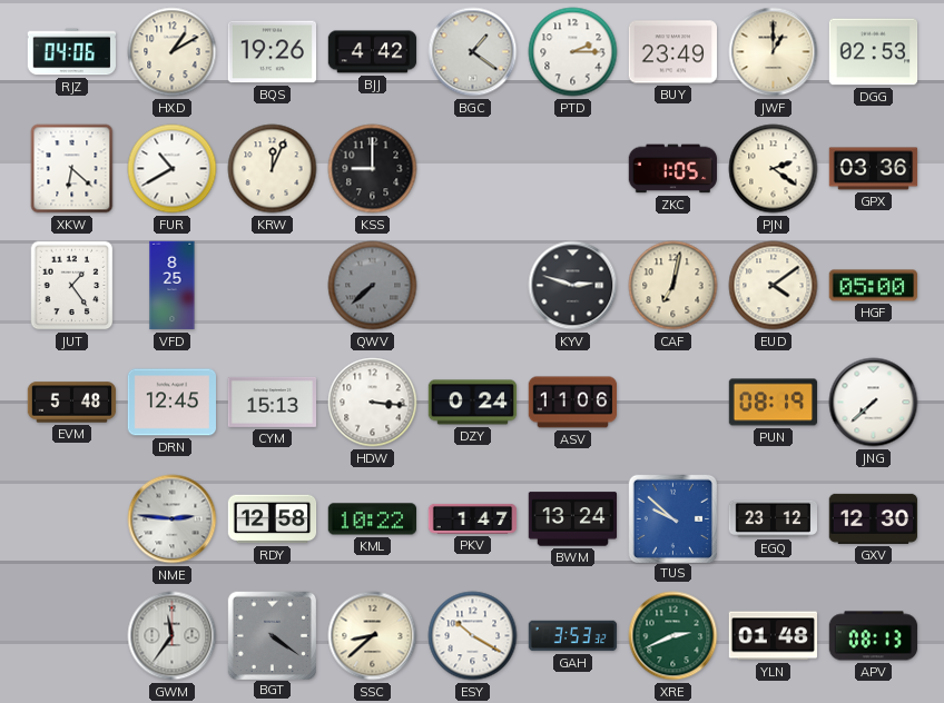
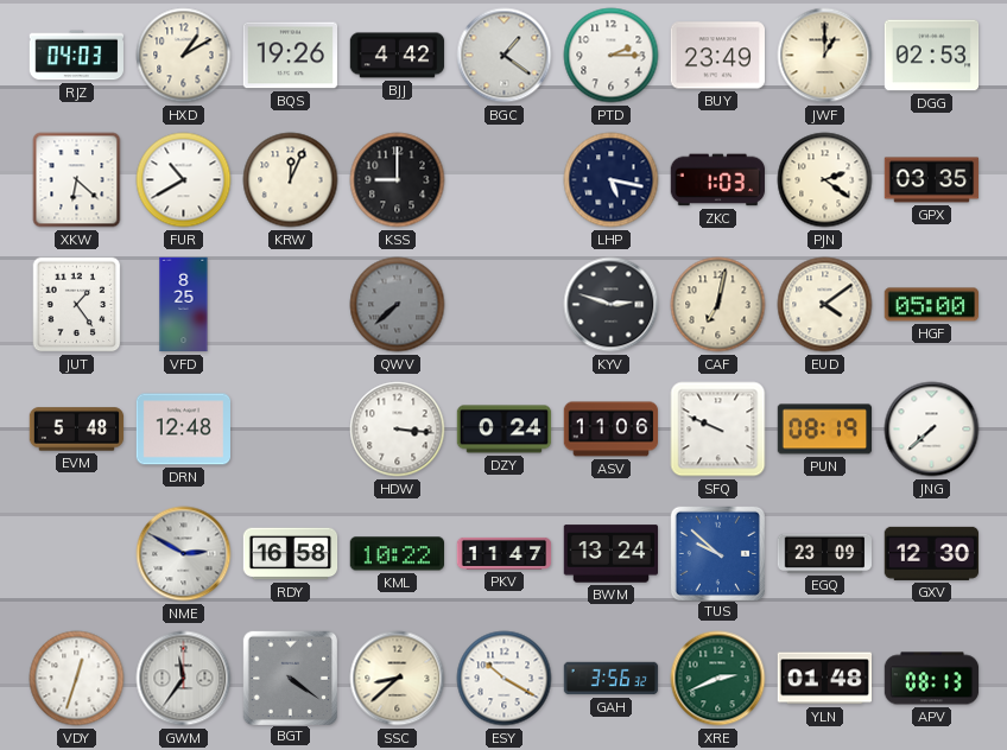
RJZ: 04:06 -> 04:03 (76, 56)
LHP: none -> 5:17 (612, 180)
ZKC: 1:05 -> 1:03 (717, 180)
GPX: 03:36 -> 03:35 (932, 180)
DRN: 12:45 -> 12:48 (184, 430)
CYM: 15:13 -> none (273, 402)
SFQ: none -> 9:49 (718, 430)
NME: 2:46 -> 2:50 (184, 554)
RDY: 12:58 -> 16:58 (291, 554)
PKV: 1:47 -> 11:47 (505, 553)
EGQ: 23:12 -> 23:09 (825, 553)
VDY: none -> 12:33 (77, 679)
GAH: 3:53 -> 3:56 (612, 679)
